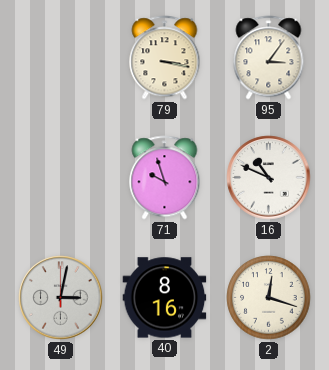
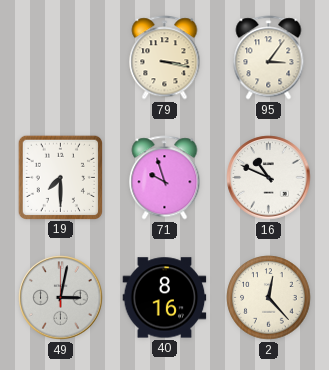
19: none -> 7:30 (60, 177)
2: 12:18 -> 12:23 (269, 298)
